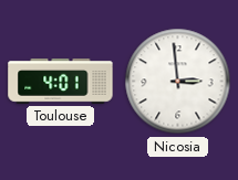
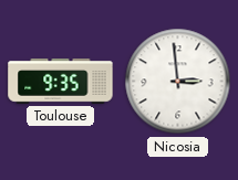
Toulouse: 4:01 -> 9:35 (61, 82)
